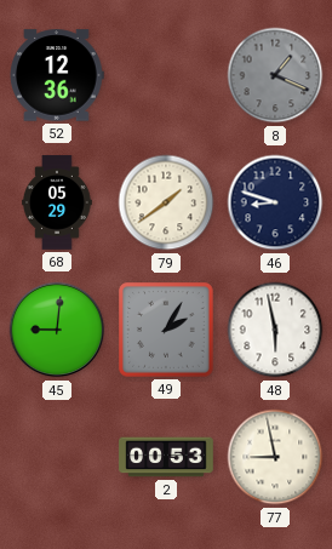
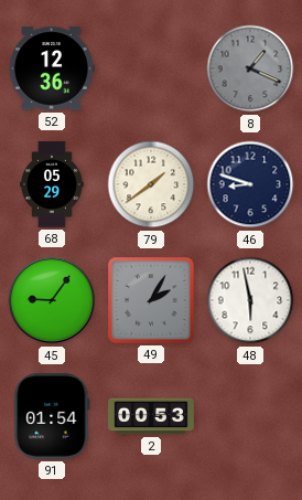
45: 9:01 -> 9:06 (52, 300)
91: none -> 01:54 (52, 417)
77: 8:58 -> none (275, 457)
